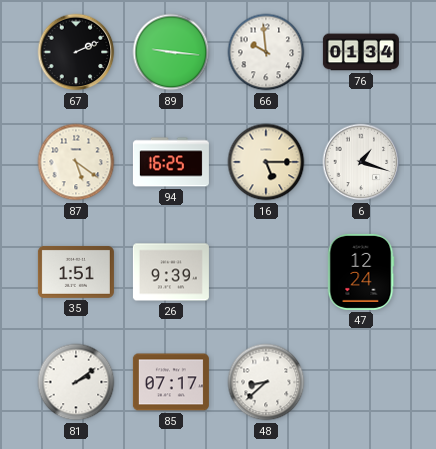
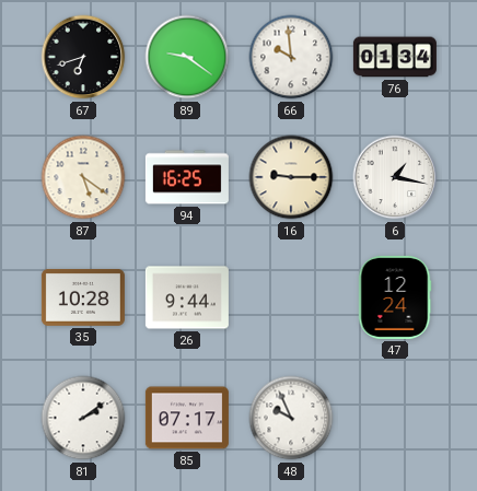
67: 2:11 -> 6:42 (83, 57)
89: 9:16 -> 9:21 (187, 57)
16: 5:15 -> 9:15 (291, 177)
6: 1:18 -> 1:17 (395, 177)
35: 1:51 -> 10:28 (83, 297)
26: 9:39 -> 9:44 (187, 297)
48: 8:38 -> 9:56 (291, 418)
